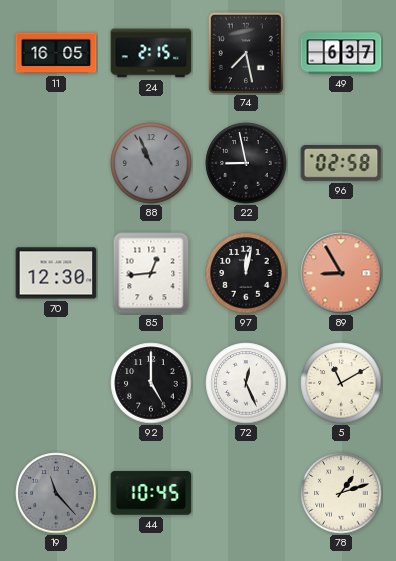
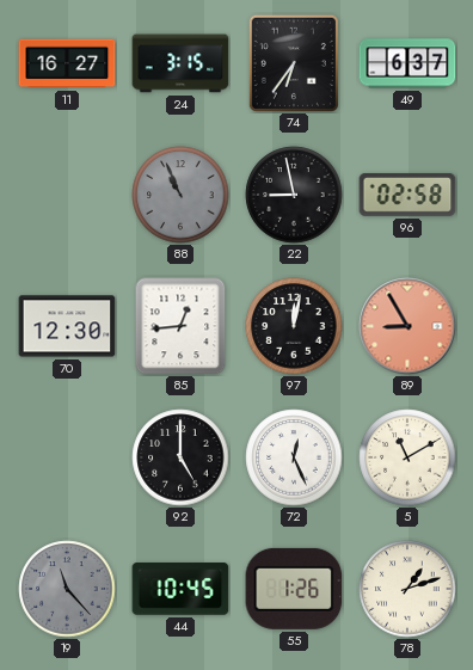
11: 16:05 -> 16:27 (67, 63)
24: 2:15 -> 3:15 (180, 63)
74: 7:28 -> 6:36 (294, 63)
55: none -> 1:26 (294, 589)
